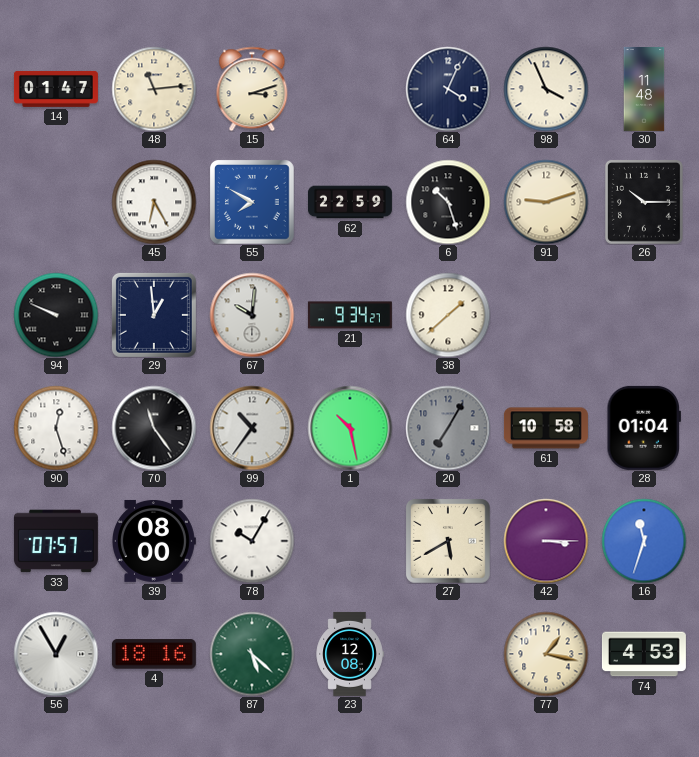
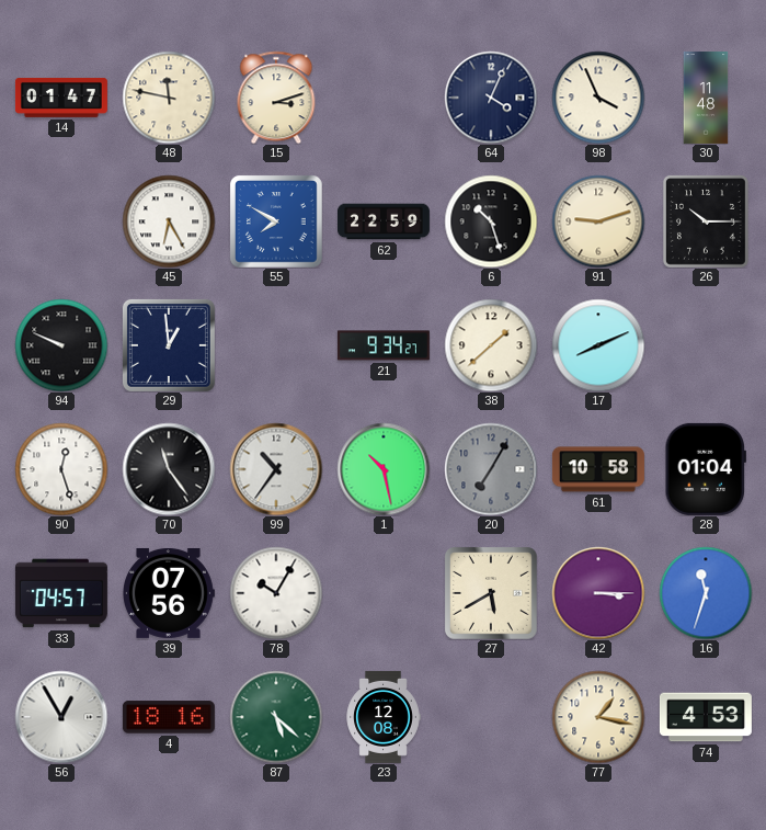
48: 11:14 -> 11:47 (169, 98)
67: 10:01 -> none (252, 315)
17: none -> 8:11 (598, 345)
33: 07:57 -> 04:57 (61, 593)
39: 08:00 -> 07:56 (169, 593)
